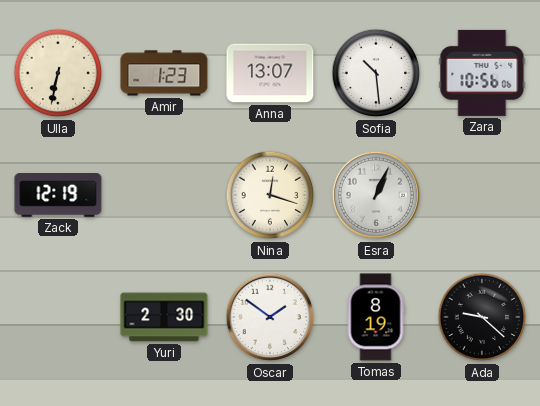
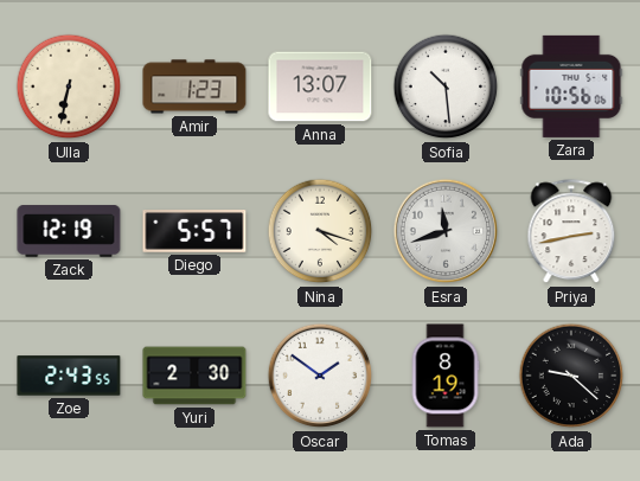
Diego: none -> 5:57 (194, 232)
Nina: 12:18 -> 4:18 (320, 231)
Esra: 1:04 -> 11:42 (446, 231)
Priya: none -> 2:43 (571, 232)
Zoe: none -> 2:43 (69, 376)
